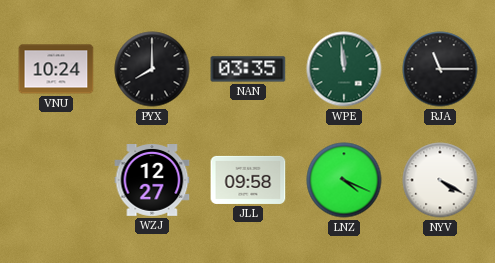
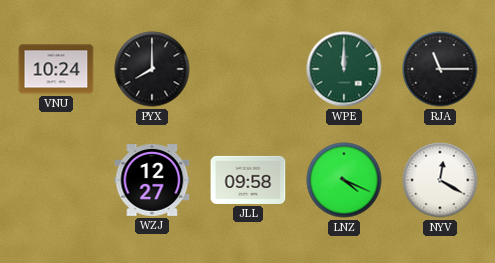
NAN: 03:35 -> none (248, 69)
WPE: 11:59 -> 12:00 (344, 69)
NYV: 4:20 -> 12:20 (440, 180)
